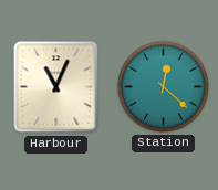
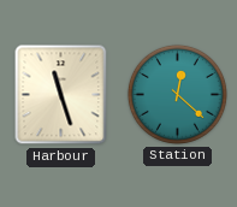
Harbour: 11:04 -> 11:27 (61, 95)
